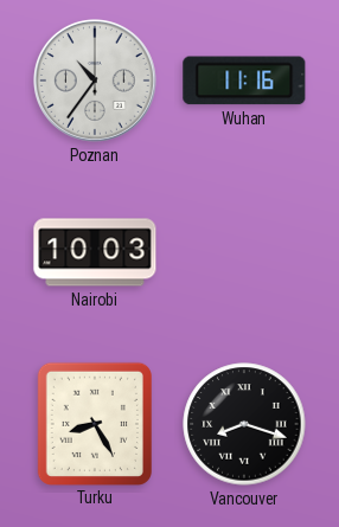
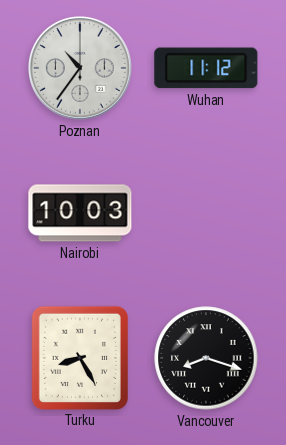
Wuhan: 11:16 -> 11:12 (206, 68)
